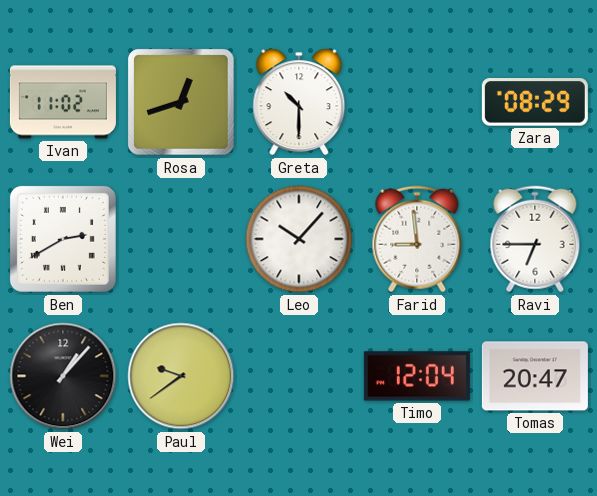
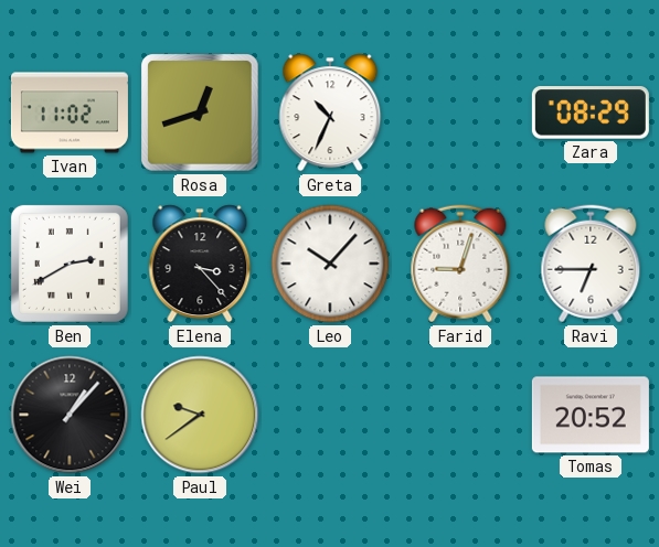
Greta: 10:30 -> 10:34 (330, 112)
Elena: none -> 3:23 (200, 264)
Farid: 8:59 -> 9:03 (460, 264)
Timo: 12:04 -> none (417, 376)
Tomas: 20:47 -> 20:52 (591, 415)
